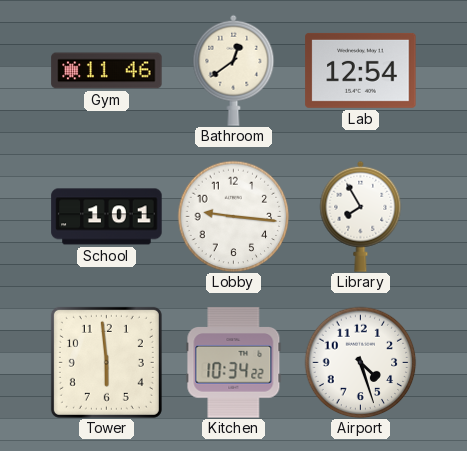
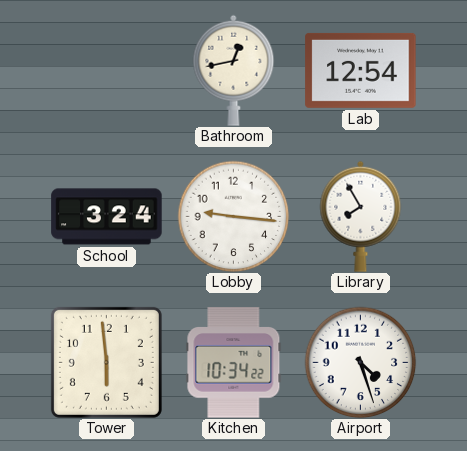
Gym: 11:46 -> none (107, 71)
Bathroom: 12:39 -> 12:43 (234, 70)
School: 1:01 -> 3:24 (107, 217)
